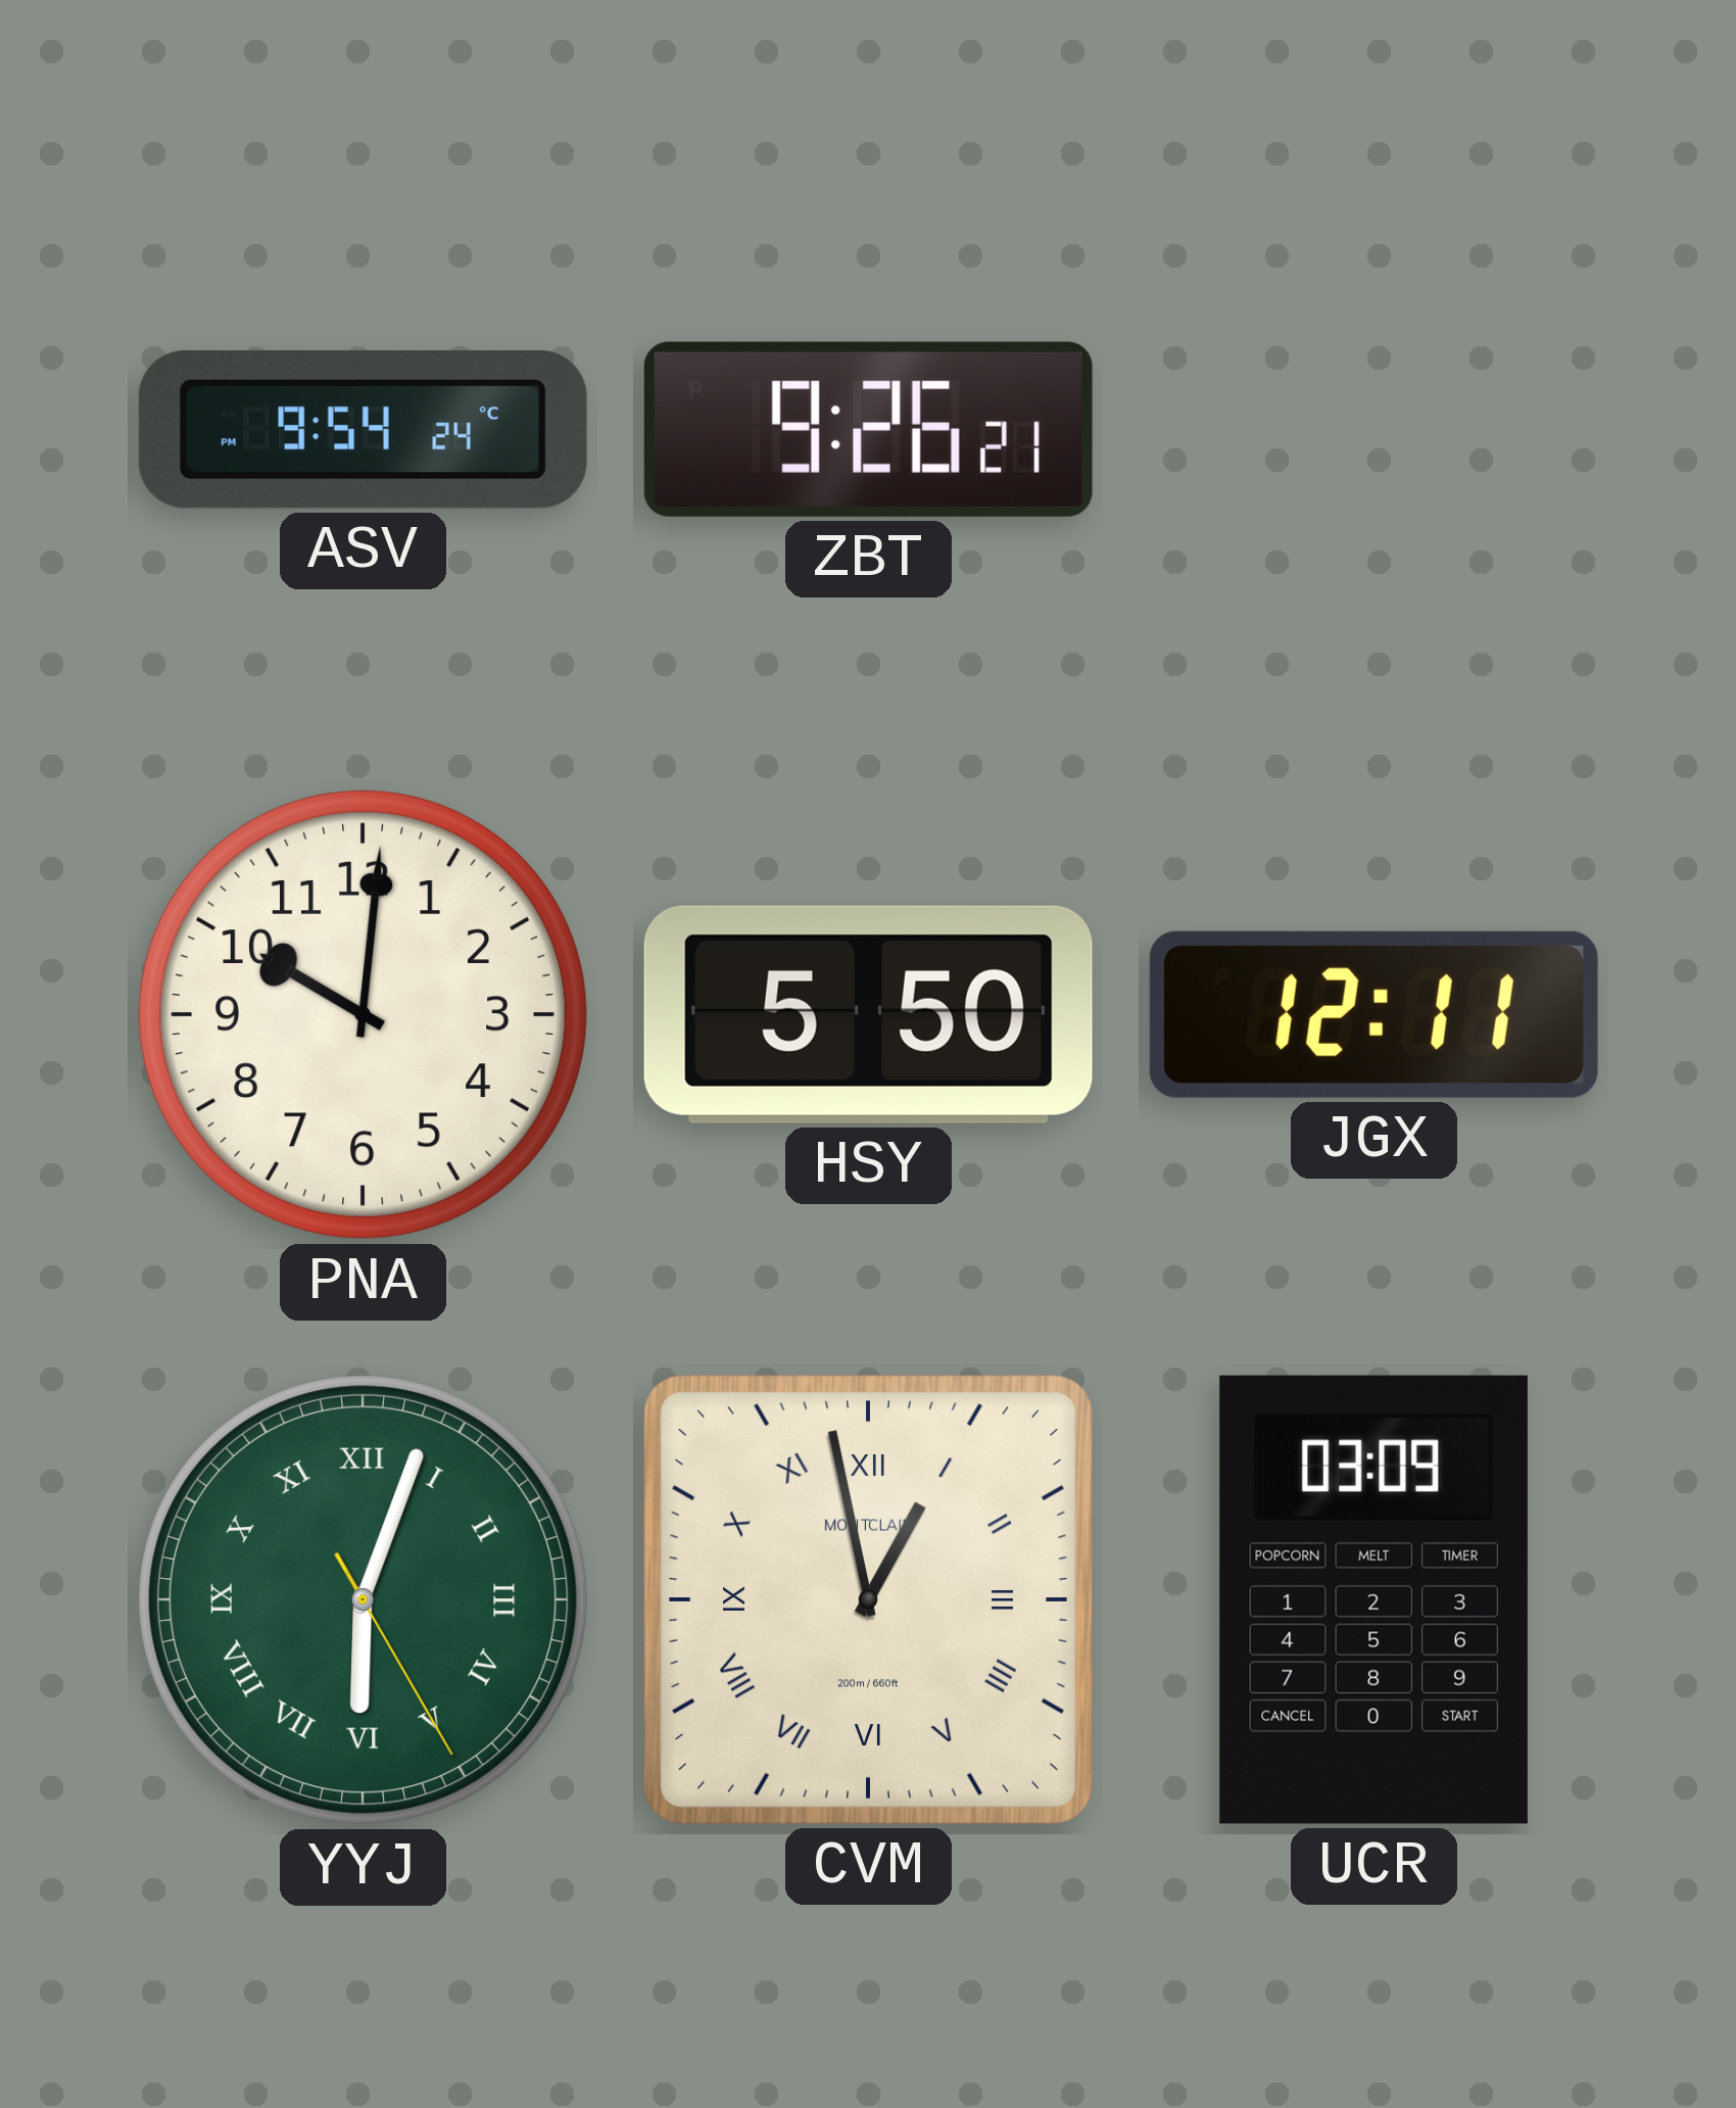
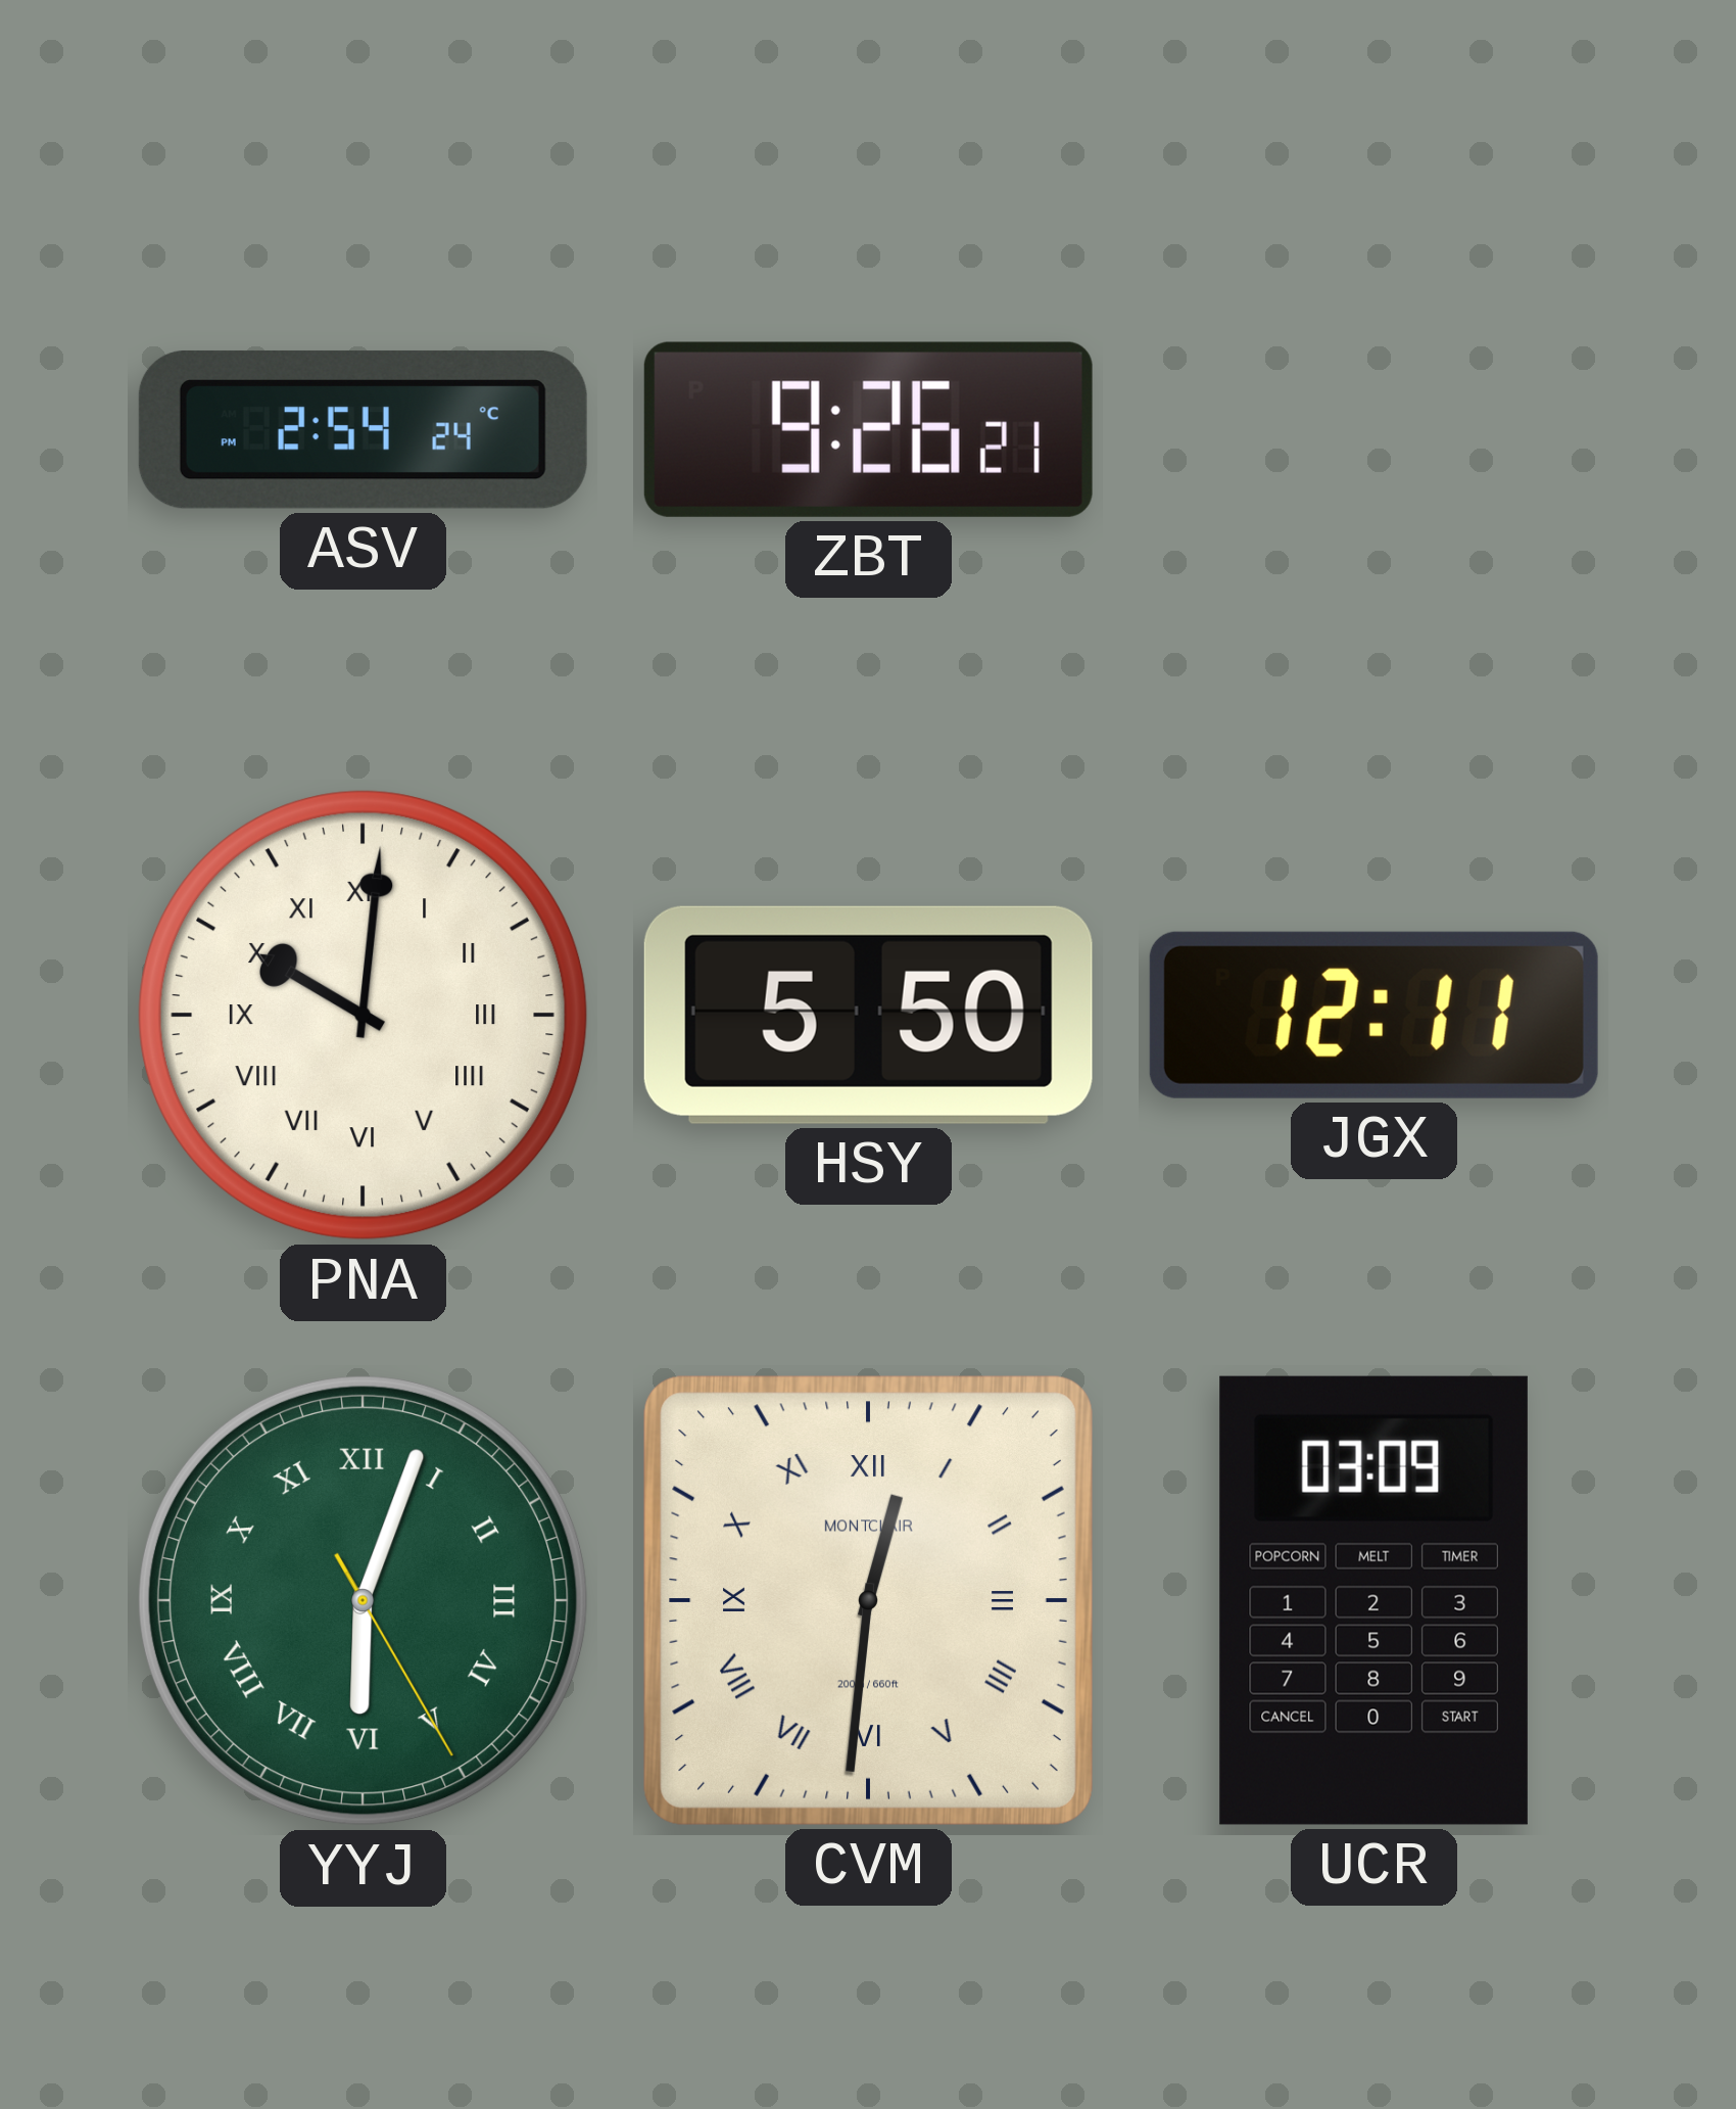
ASV: 9:54 -> 2:54 (363, 429)
PNA numerals: Arabic -> Roman (363, 1015)
CVM: 12:58 -> 12:31 (868, 1600)
